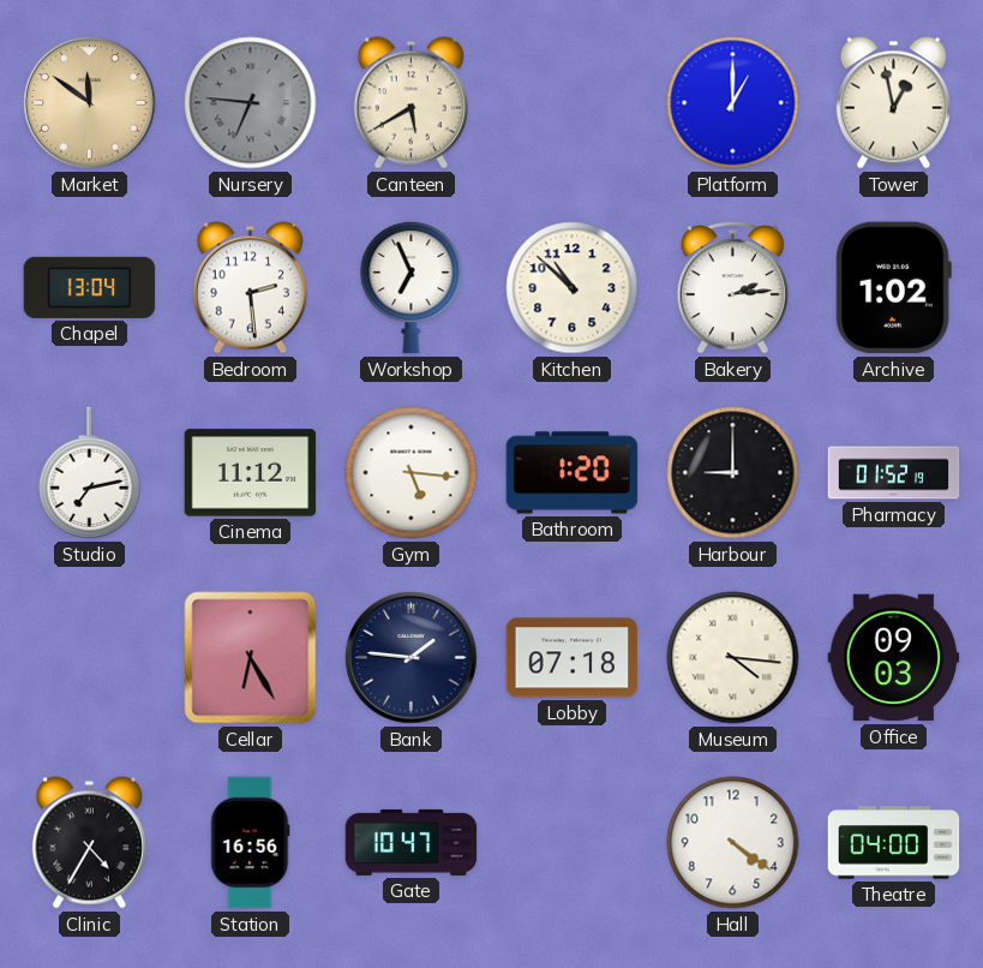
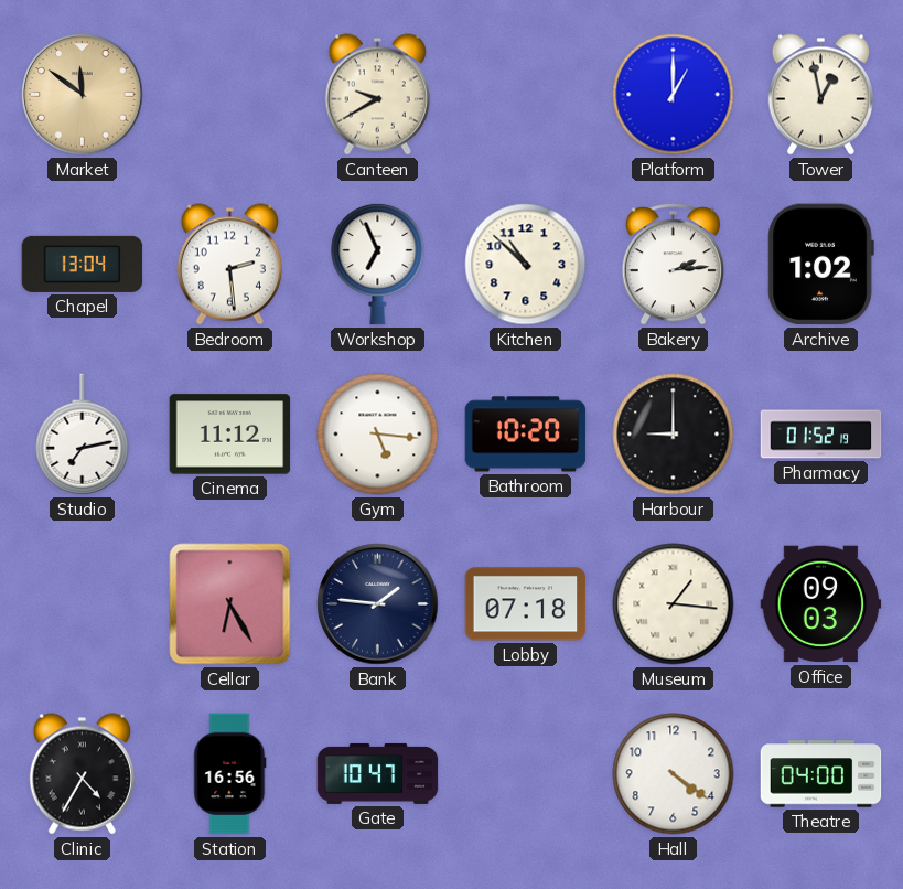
Nursery: 6:46 -> none (251, 103)
Canteen: 5:40 -> 9:40 (377, 95)
Bathroom: 1:20 -> 10:20 (526, 435)
Museum: 4:16 -> 1:16 (674, 604)
